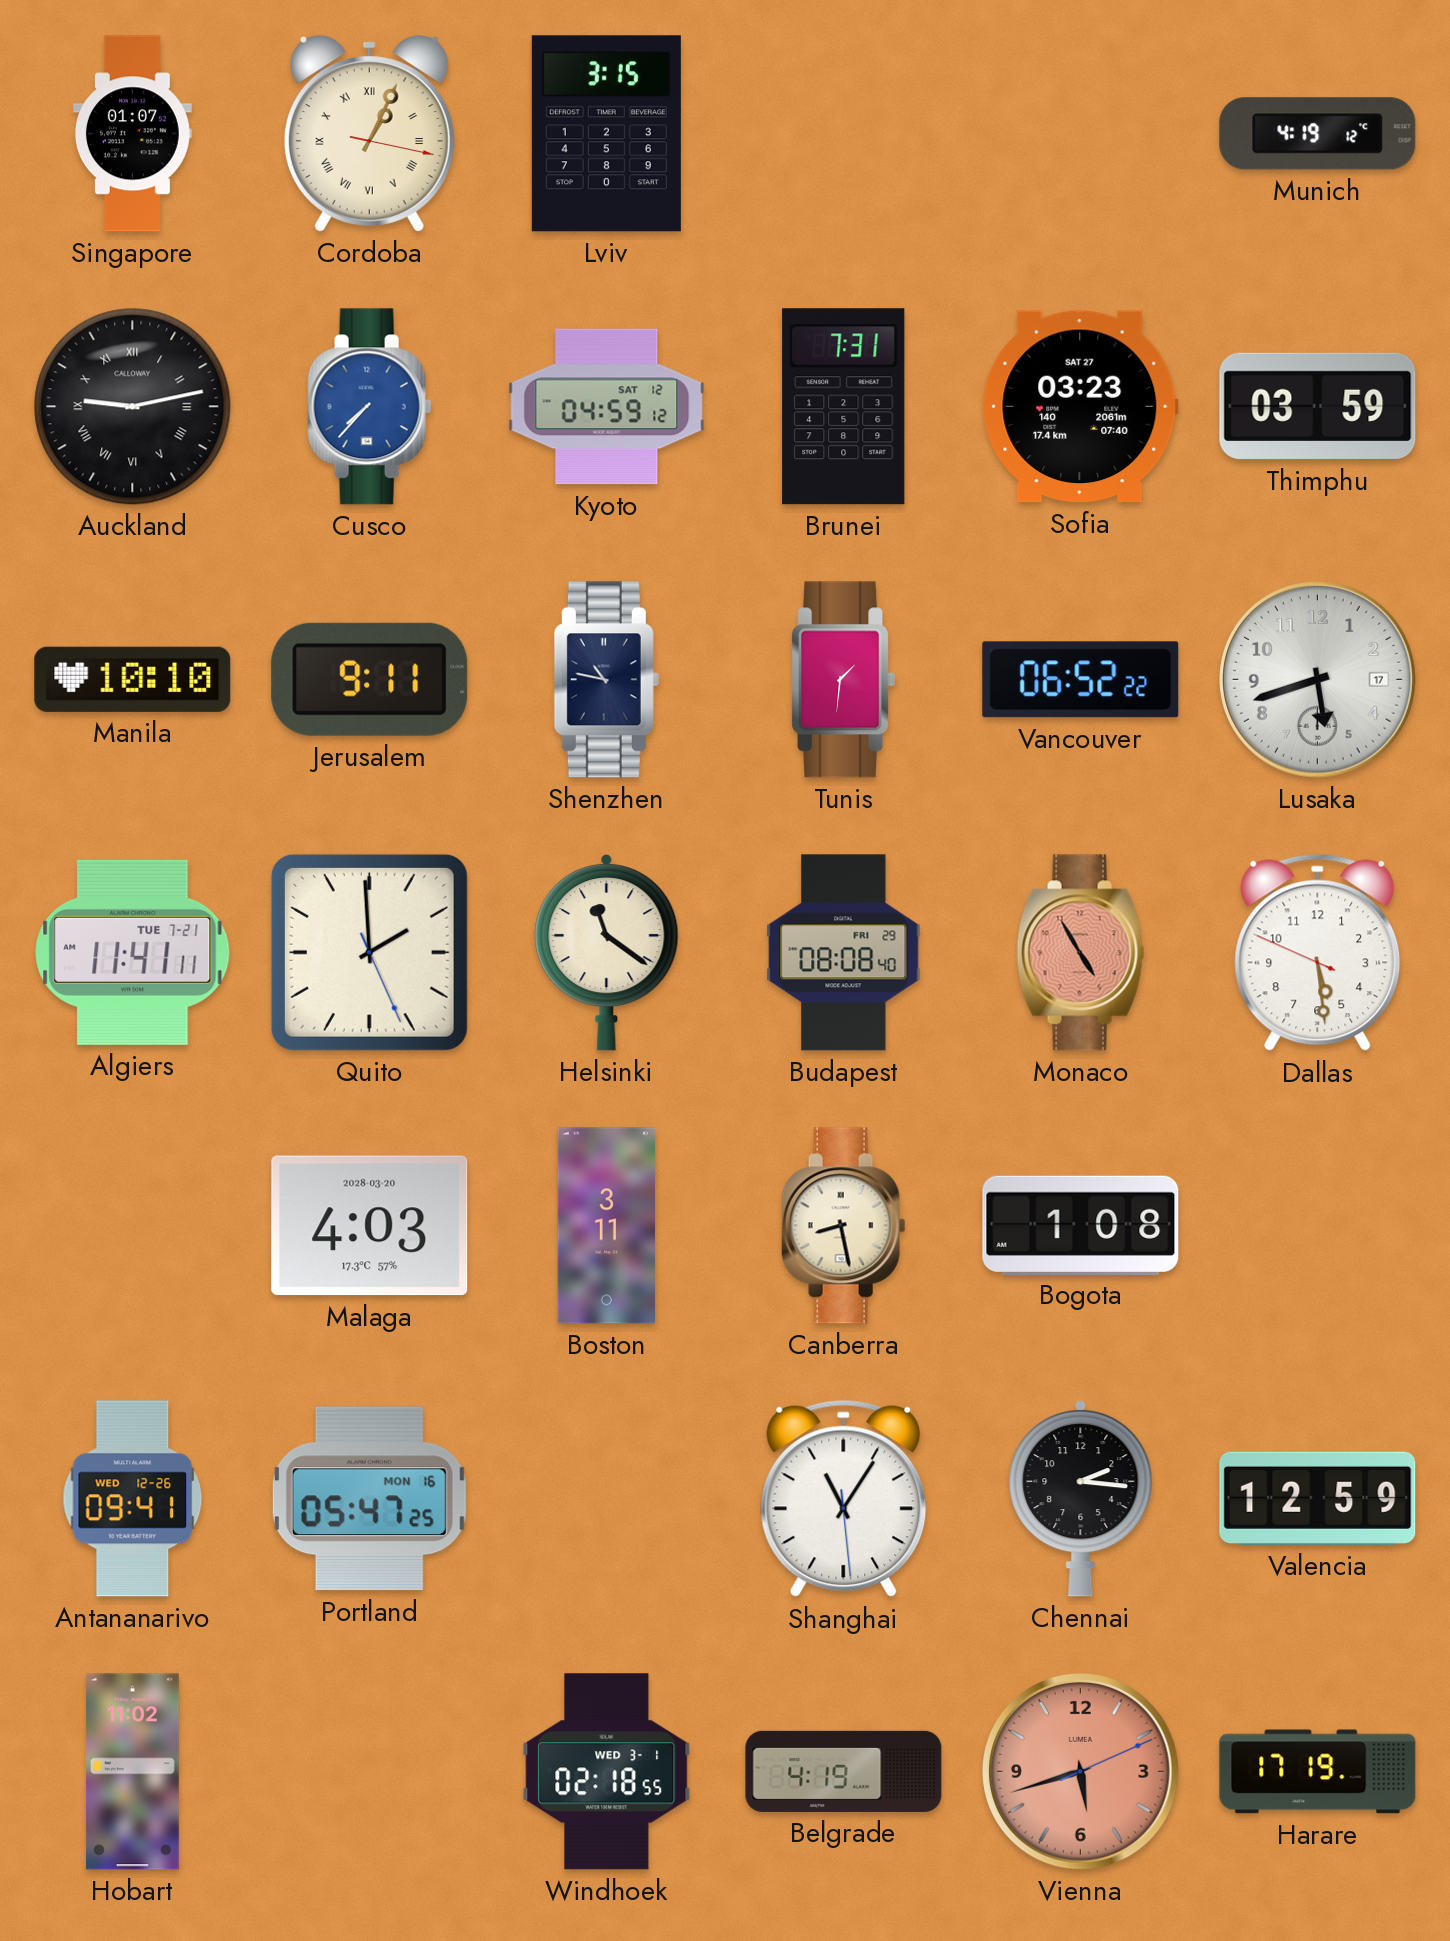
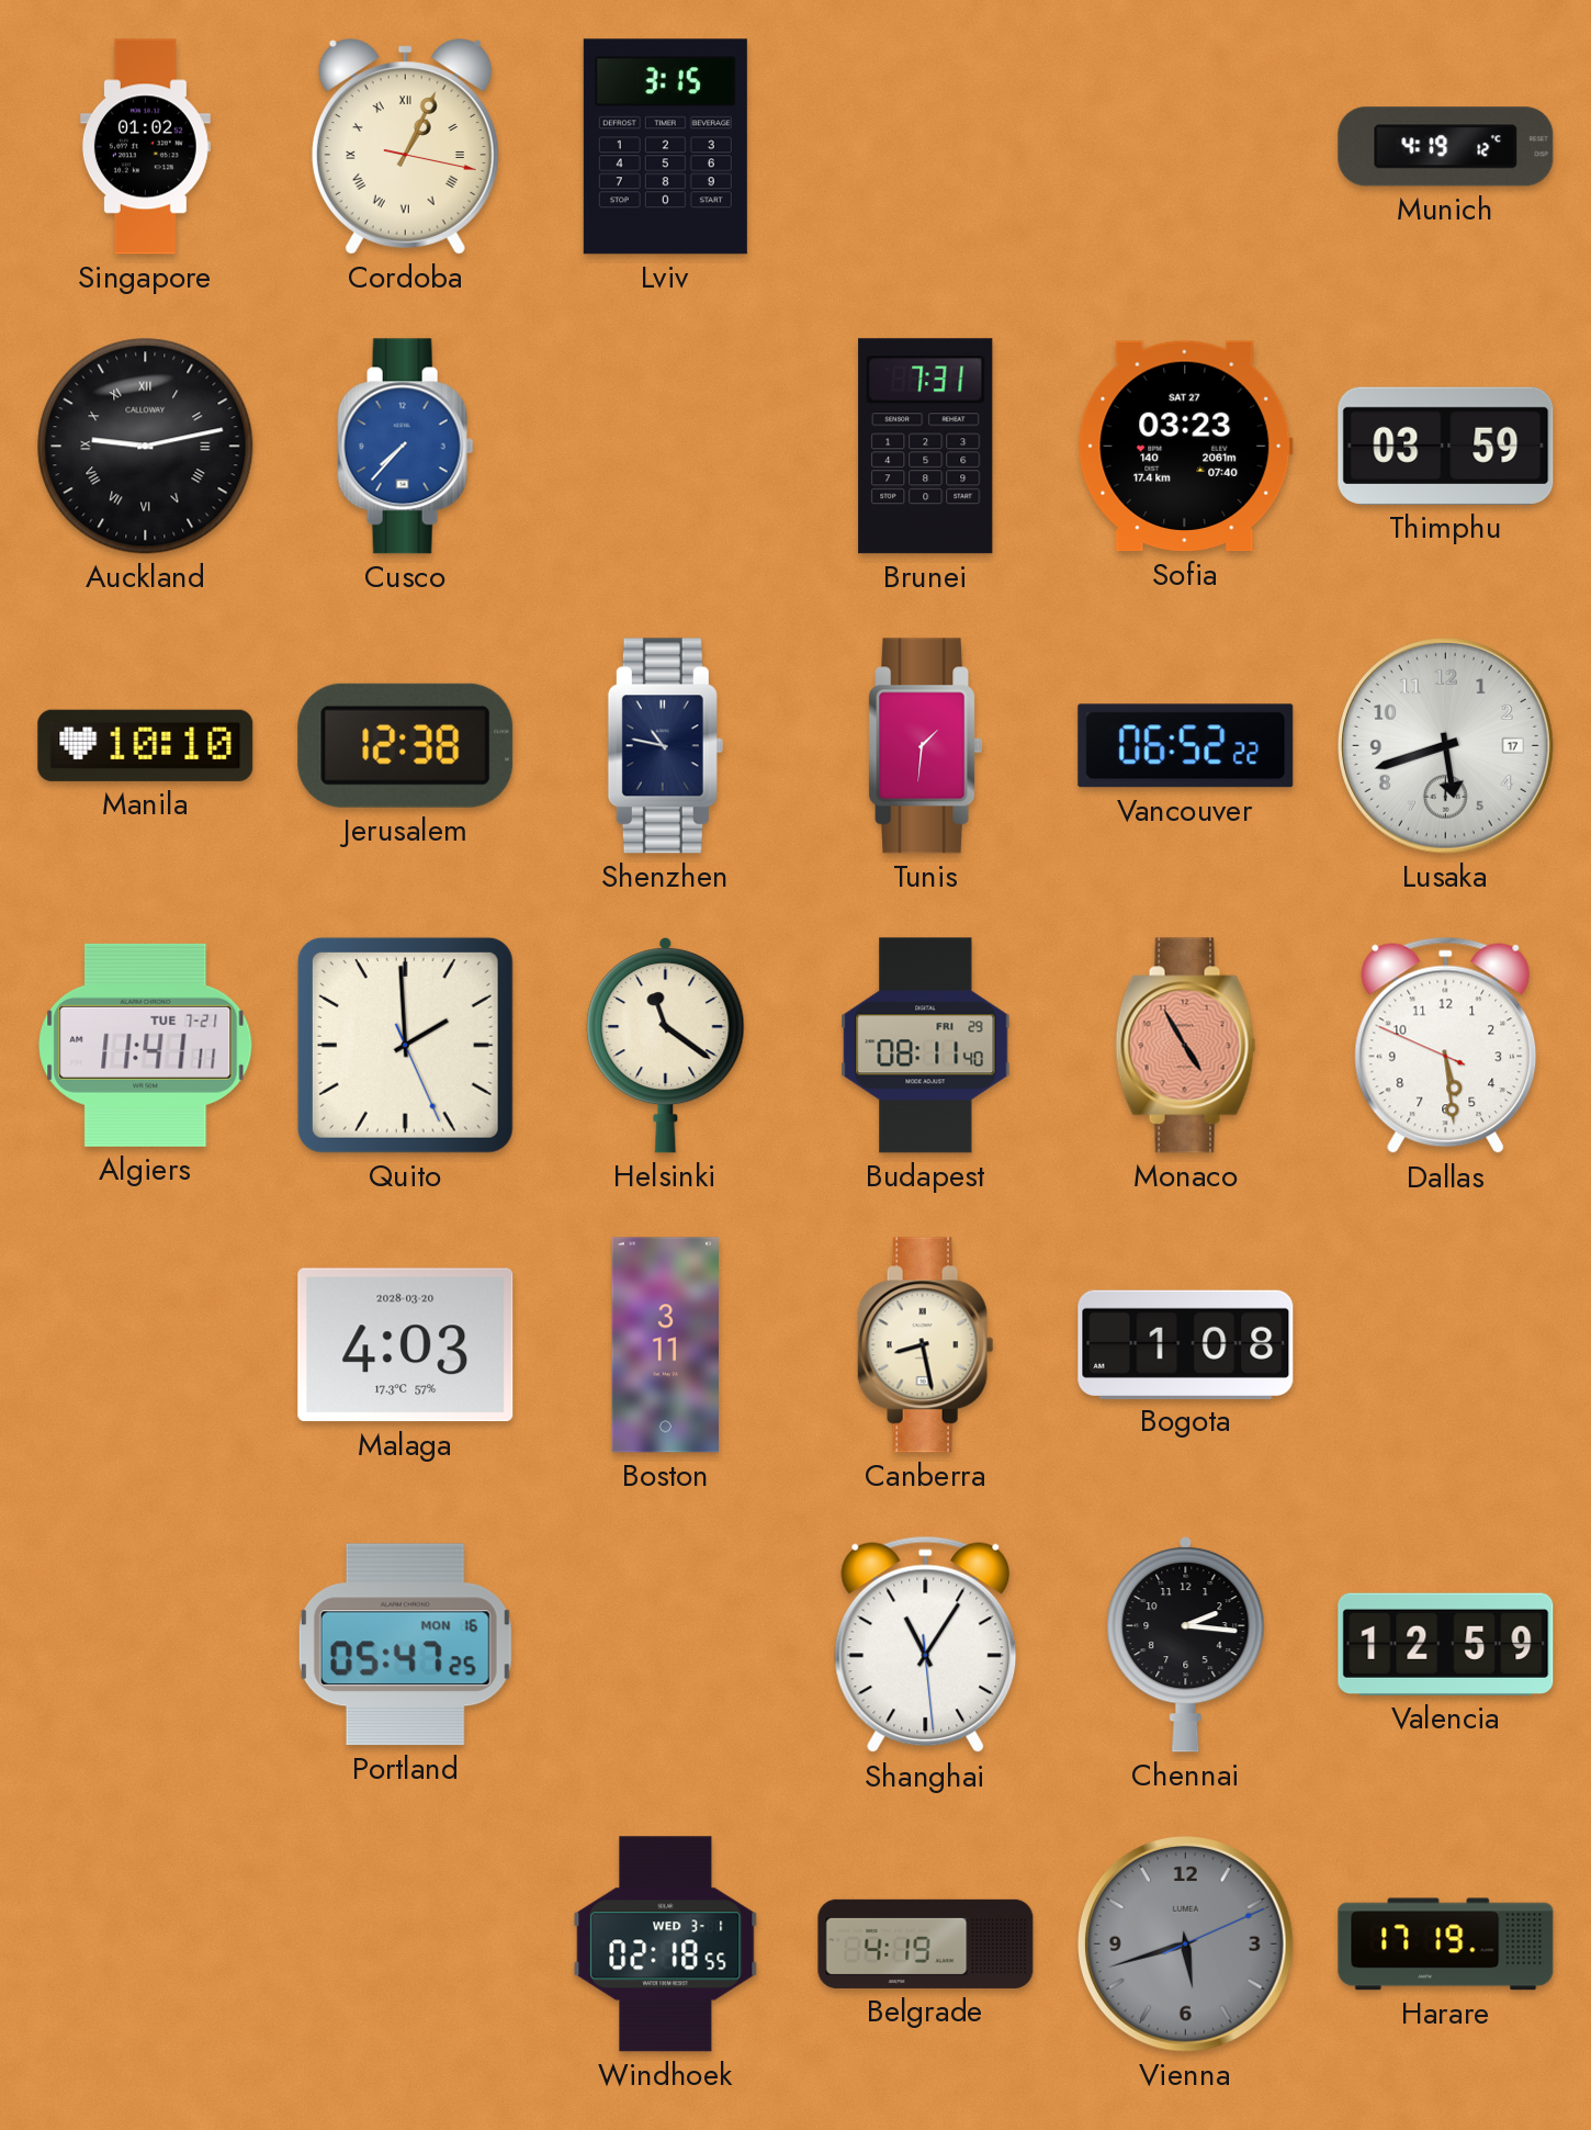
Singapore: 01:07 -> 01:02 (145, 147)
Kyoto: 04:59 -> none (607, 407)
Jerusalem: 9:11 -> 12:38 (406, 745)
Budapest: 08:08 -> 08:11 (926, 1046)
Antananarivo: 09:41 -> none (133, 1499)
Hobart: 11:02 -> none (133, 1772)
Vienna dial: salmon -> grey (1186, 1945)
